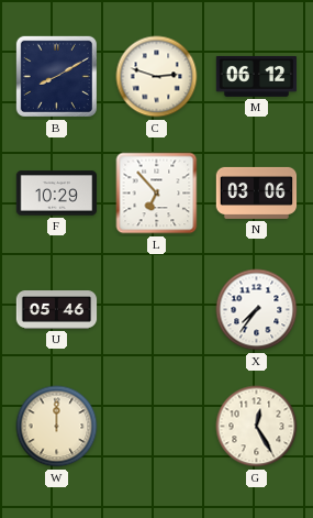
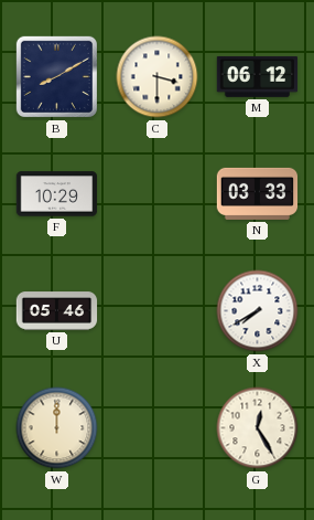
C: 2:48 -> 3:30 (158, 77)
L: 6:53 -> none (157, 194)
N: 03:06 -> 03:33 (258, 193)
X: 7:36 -> 7:40 (258, 311)
